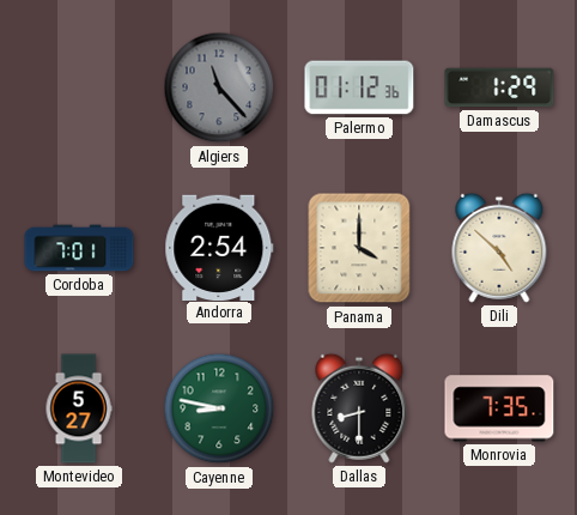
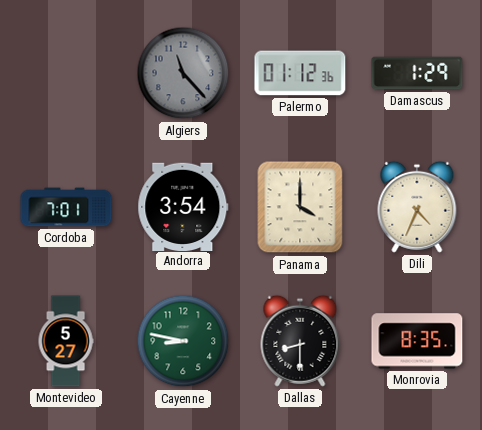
Andorra: 2:54 -> 3:54 (183, 206)
Dili: 4:52 -> 4:34 (417, 207)
Monrovia: 7:35 -> 8:35 (417, 341)
